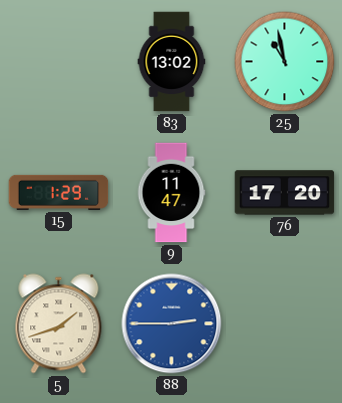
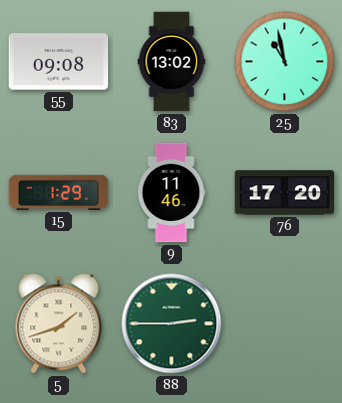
55: none -> 09:08 (59, 62)
9: 11:47 -> 11:46 (171, 193)
88 dial: blue -> green (172, 324)
